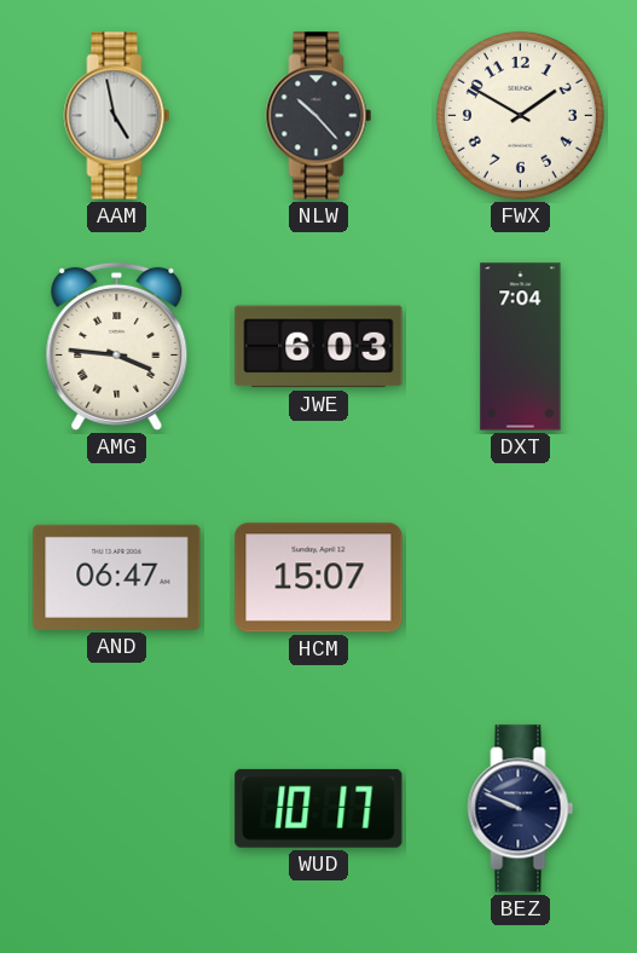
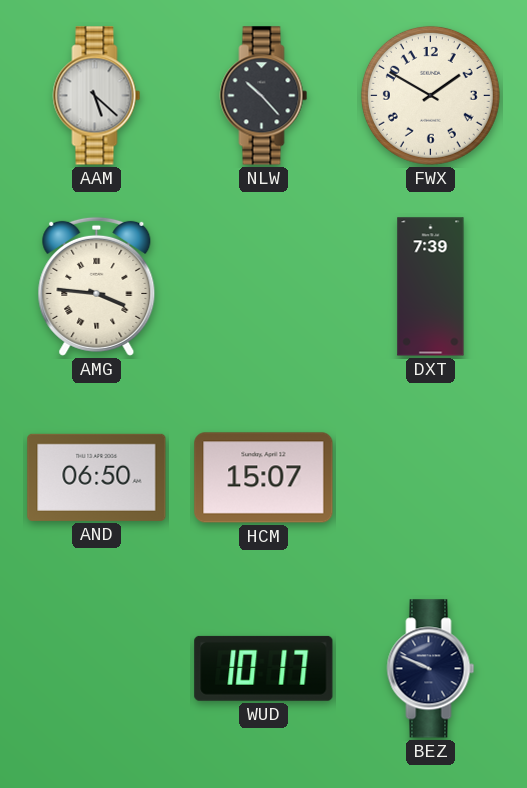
AAM: 4:58 -> 5:22 (97, 96)
JWE: 6:03 -> none (319, 347)
DXT: 7:04 -> 7:39 (431, 287)
AND: 06:47 -> 06:50 (97, 477)
